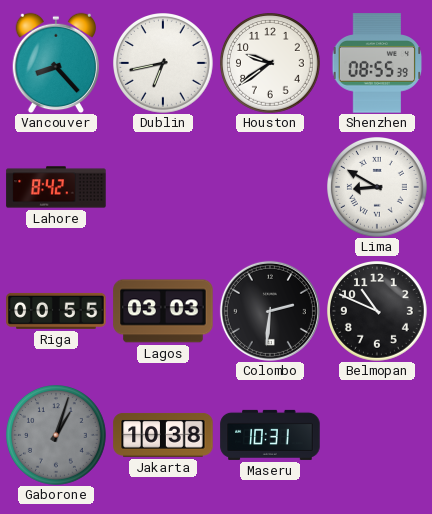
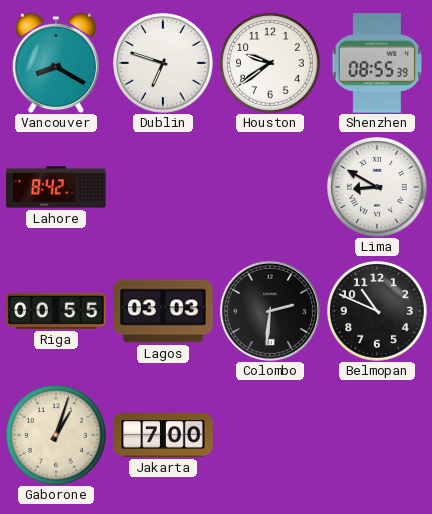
Vancouver: 8:23 -> 8:20 (56, 63)
Dublin: 6:43 -> 6:48 (164, 64)
Gaborone dial: grey -> cream (57, 436)
Jakarta: 10:38 -> 7:00 (163, 435)
Maseru: 10:31 -> none (270, 435)
